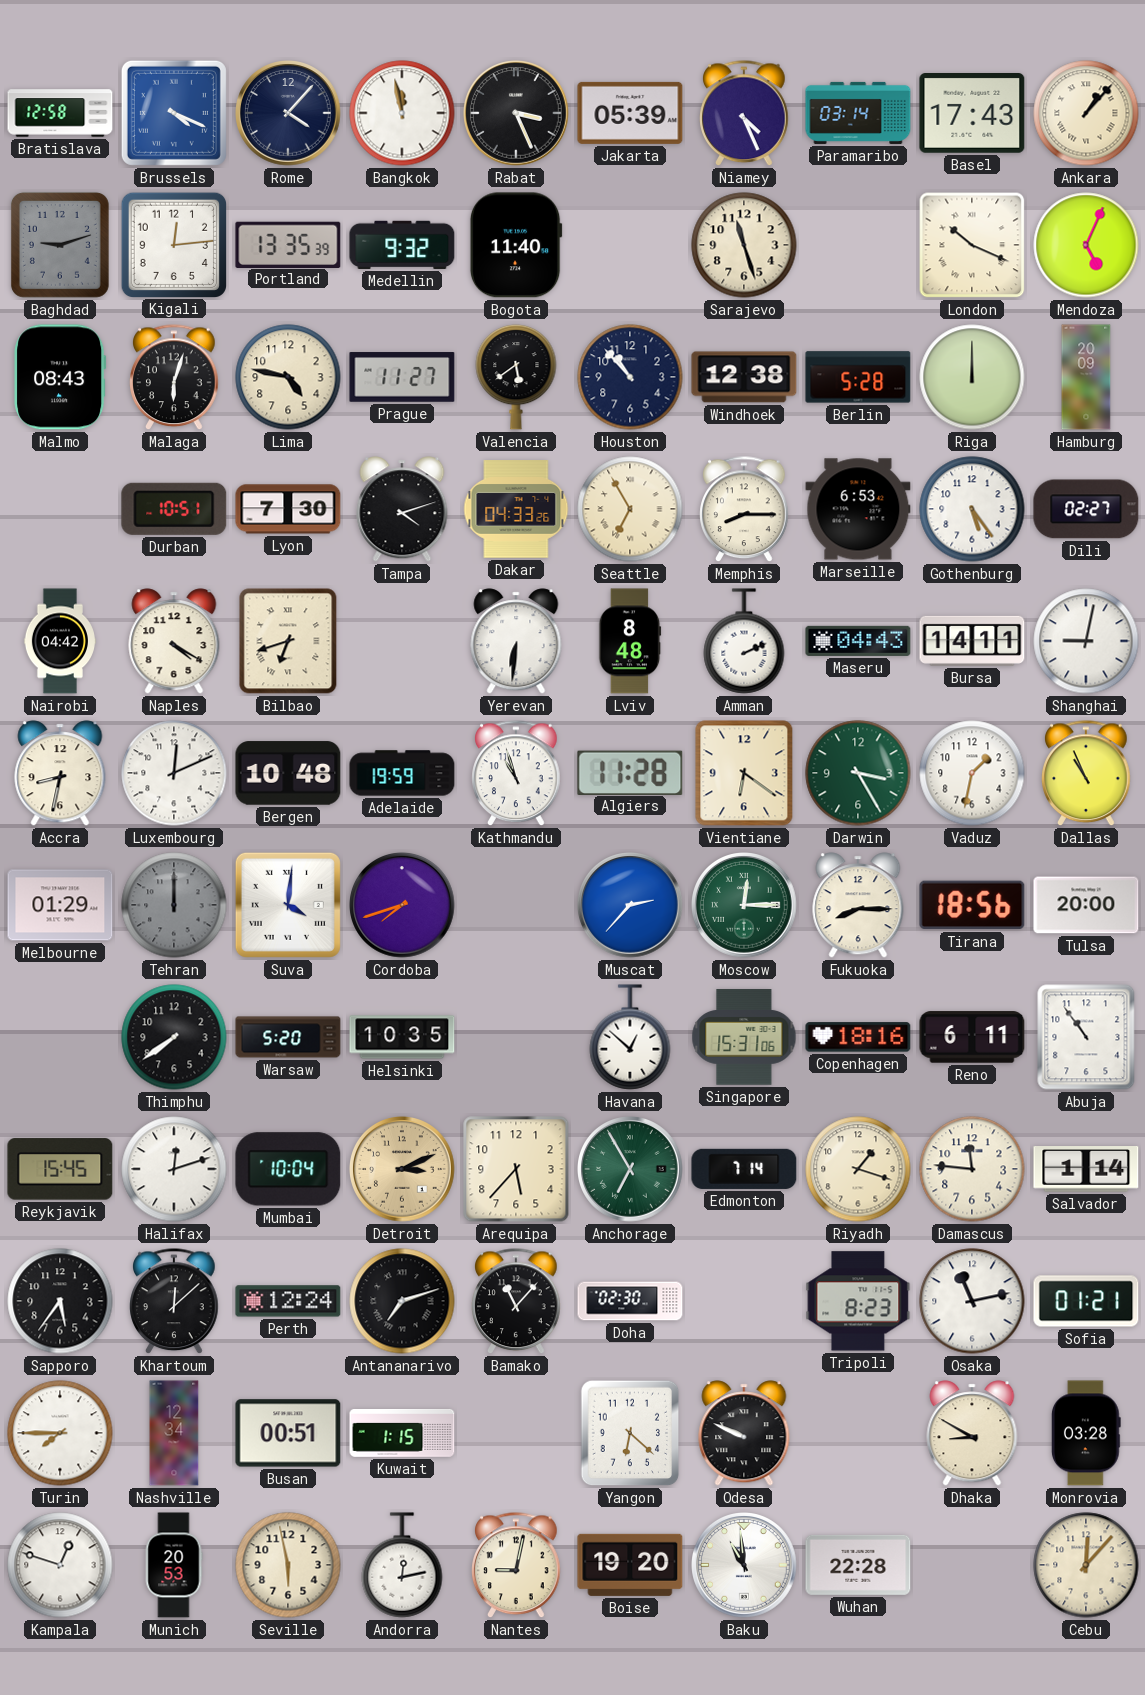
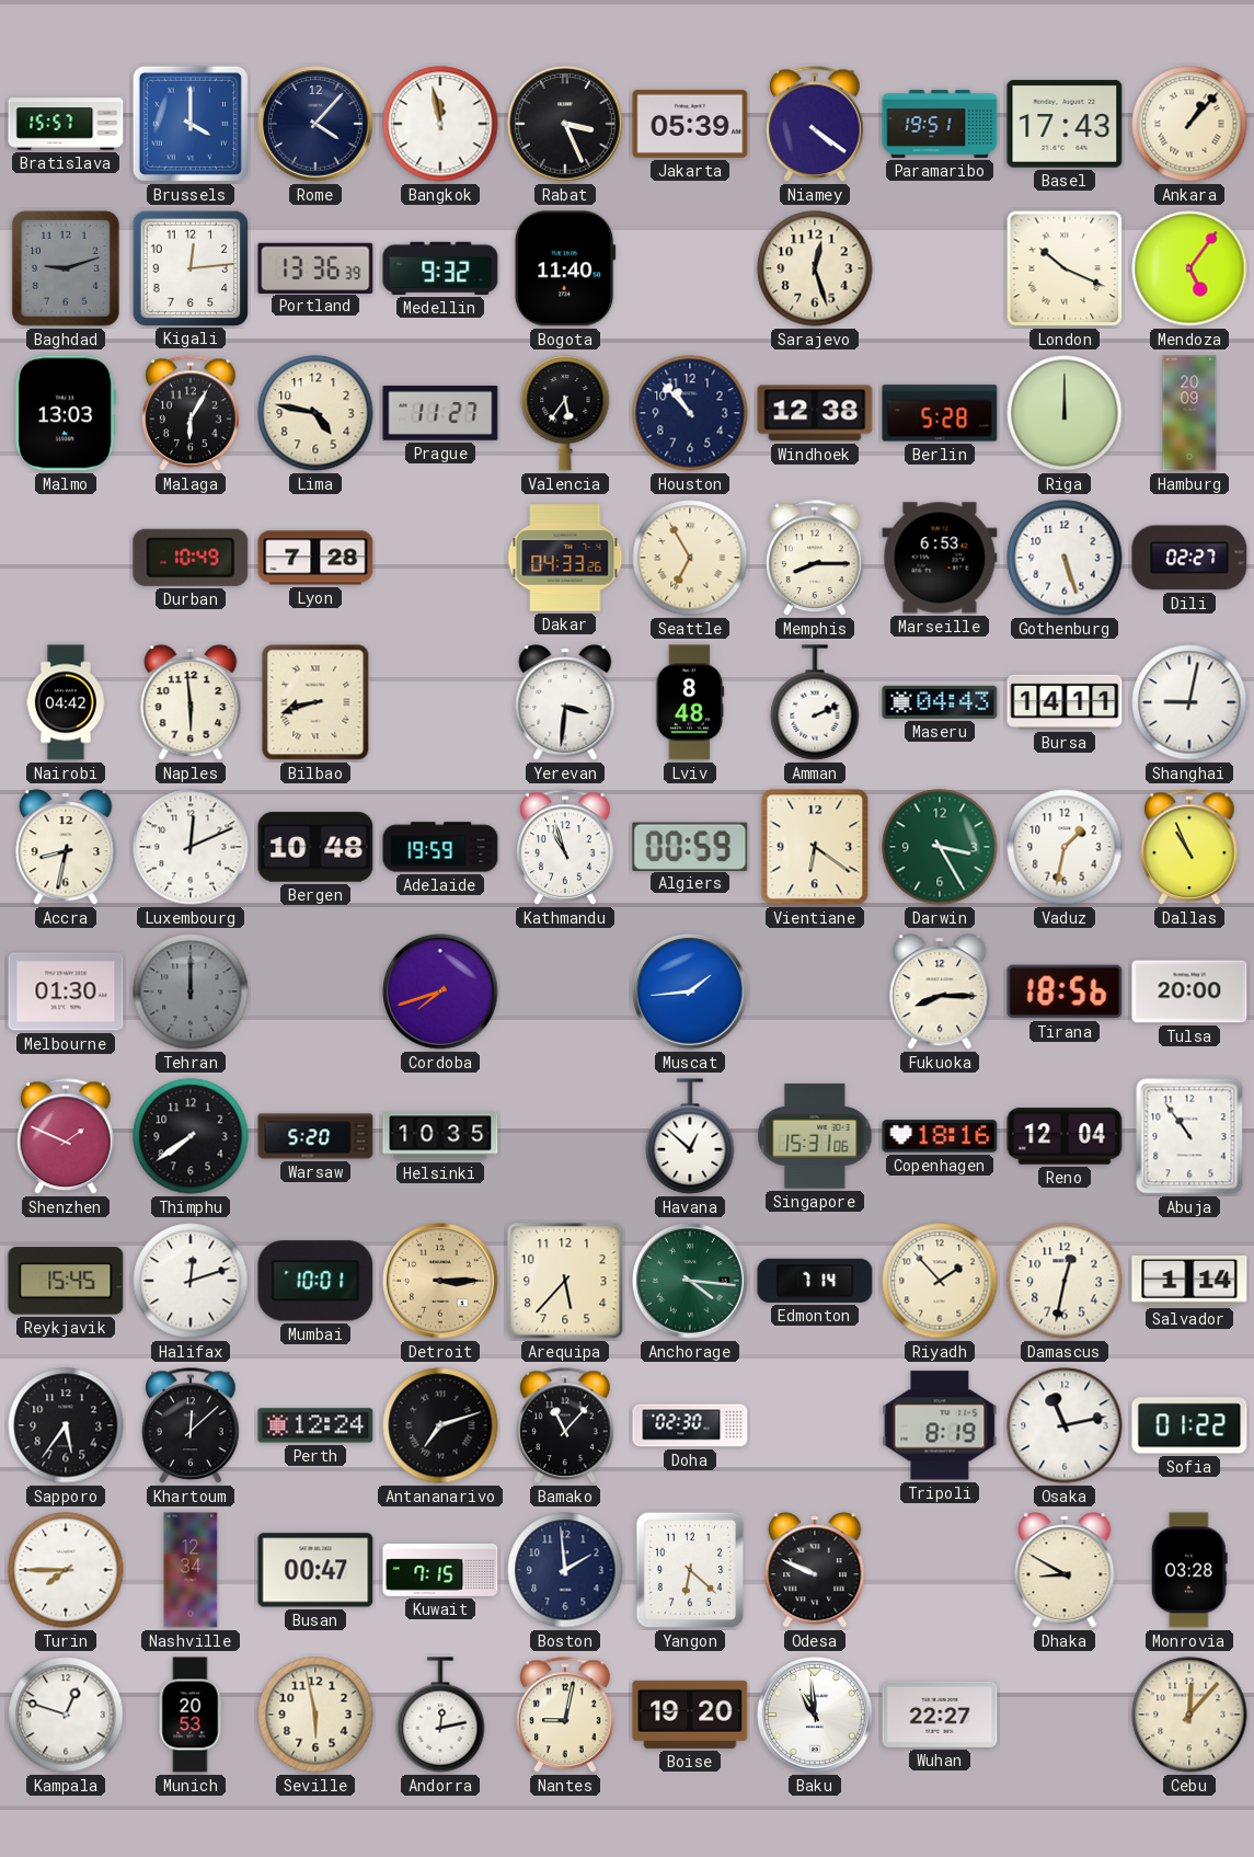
Bratislava: 12:58 -> 15:57 (66, 124)
Brussels: 4:19 -> 4:00 (191, 124)
Niamey: 4:26 -> 4:21 (815, 125)
Paramaribo: 03:14 -> 19:51 (940, 124)
Portland: 13:35 -> 13:36 (315, 267)
Sarajevo: 11:27 -> 12:27 (815, 268)
Mendoza: 5:04 -> 5:06 (1189, 268)
Malmo: 08:43 -> 13:03 (66, 413)
Malaga: 6:03 -> 6:05 (191, 414)
Valencia: 5:39 -> 5:36 (565, 413)
Durban: 10:51 -> 10:49 (191, 558)
Lyon: 7:30 -> 7:28 (315, 558)
Tampa: 4:12 -> none (402, 509)
Gothenburg: 5:24 -> 5:27 (1065, 558)
Naples: 4:20 -> 5:59 (191, 702)
Bilbao: 6:42 -> 8:42 (315, 702)
Yerevan: 6:31 -> 3:31 (565, 702)
Algiers: 11:28 -> 00:59 (690, 846)
Melbourne: 01:29 -> 01:30 (66, 991)
Suva: 4:01 -> none (288, 905)
Muscat: 2:37 -> 1:44 (690, 991)
Moscow: 12:15 -> none (744, 905)
Shenzhen: none -> 1:49 (66, 1137)
Reno: 6:11 -> 12:04 (1065, 1136)
Mumbai: 10:04 -> 10:01 (315, 1281)
Detroit: 3:11 -> 3:15 (440, 1281)
Anchorage: 6:55 -> 4:16 (690, 1281)
Riyadh: 1:18 -> 1:53 (940, 1281)
Damascus: 11:46 -> 12:32 (1065, 1281)
Tripoli: 8:23 -> 8:19 (940, 1425)
Sofia: 01:21 -> 01:22 (1189, 1425)
Busan: 00:51 -> 00:47 (315, 1570)
Kuwait: 1:15 -> 7:15 (440, 1570)
Boston: none -> 1:59 (565, 1570)
Wuhan: 22:28 -> 22:27 (940, 1715)
